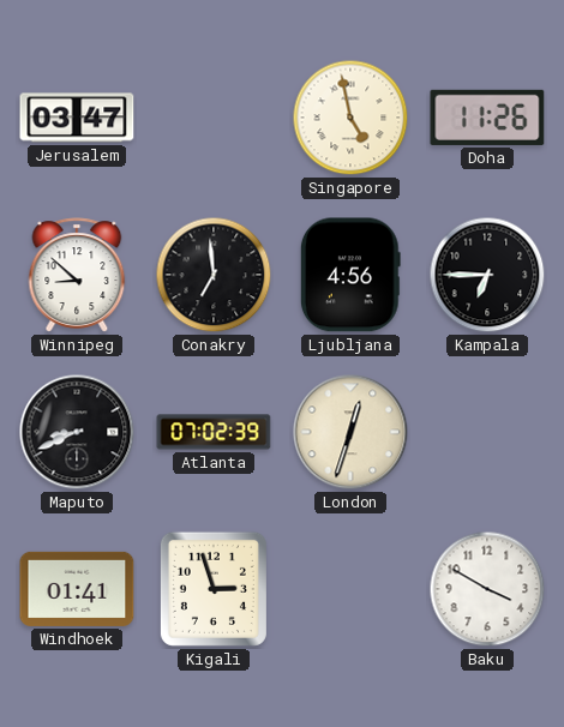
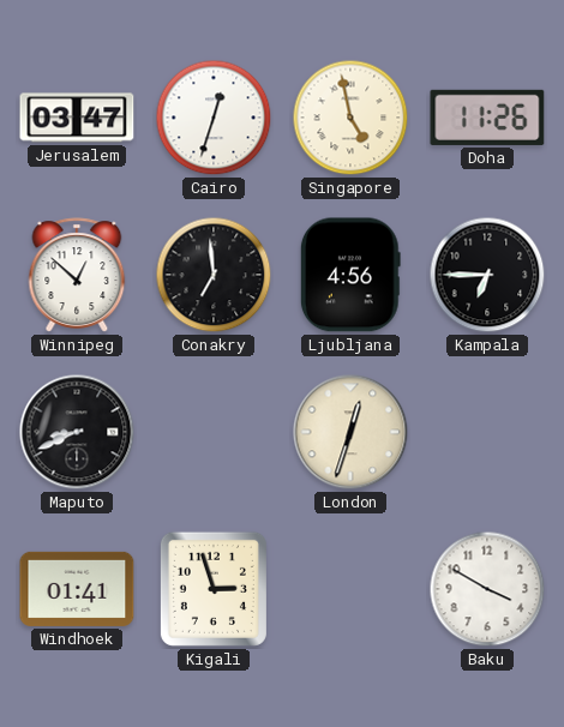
Cairo: none -> 12:33 (214, 118)
Winnipeg: 8:52 -> 12:52 (77, 275)
Atlanta: 07:02 -> none (214, 432)
